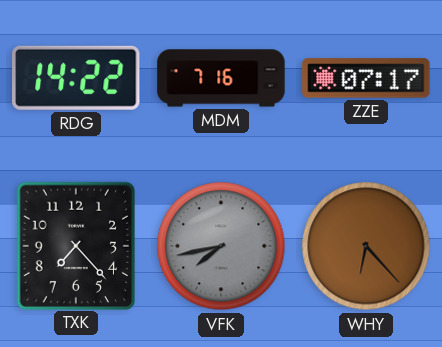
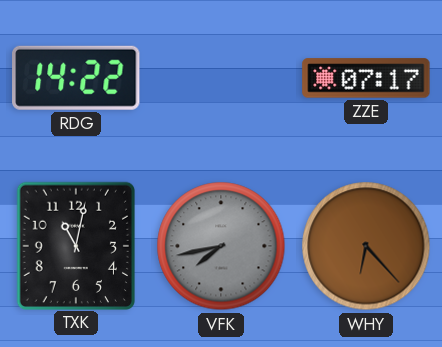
MDM: 7:16 -> none (221, 78)
TXK: 7:23 -> 11:02 (75, 245)
